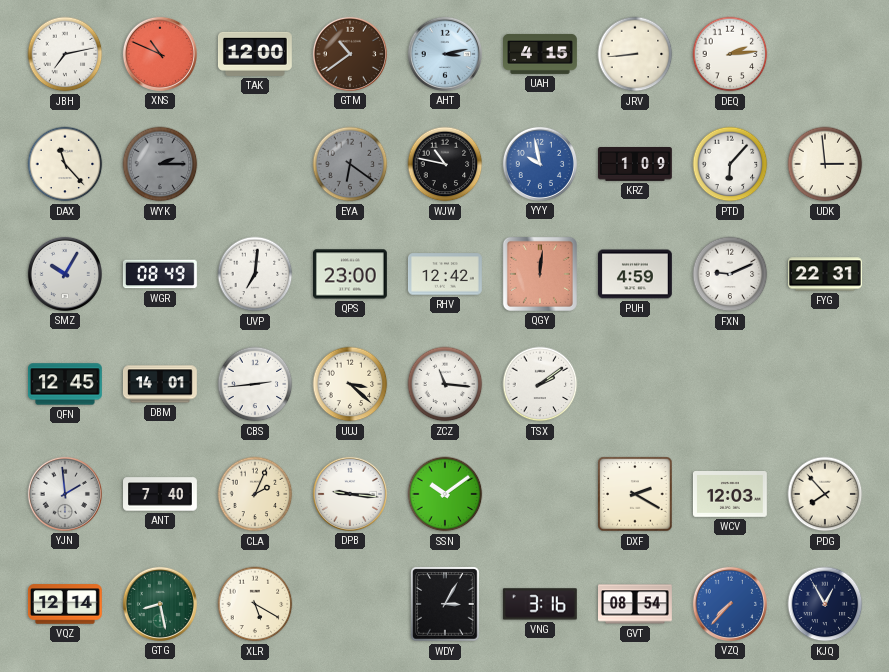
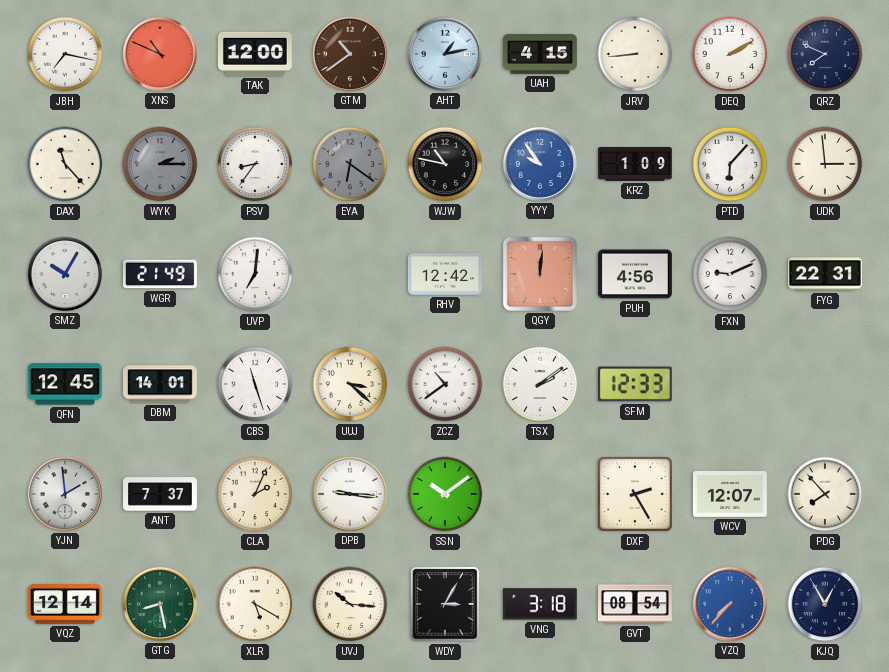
JBH: 7:13 -> 7:17 (65, 54)
AHT: 3:13 -> 1:13 (445, 54)
DEQ: 2:14 -> 2:10 (730, 54)
QRZ: none -> 7:49 (825, 54)
PSV: none -> 8:36 (255, 164)
YYY: 9:58 -> 9:54 (540, 164)
WGR: 08:49 -> 21:49 (160, 274)
QPS: 23:00 -> none (351, 274)
PUH: 4:59 -> 4:56 (635, 274)
CBS: 2:44 -> 11:27 (255, 384)
ZCZ: 11:16 -> 10:39 (445, 384)
SFM: none -> 12:33 (635, 384)
ANT: 7:40 -> 7:37 (161, 494)
DXF: 2:20 -> 2:25 (635, 494)
WCV: 12:03 -> 12:07 (730, 495)
UVJ: none -> 10:16 (350, 604)
VNG: 3:16 -> 3:18 (540, 604)
